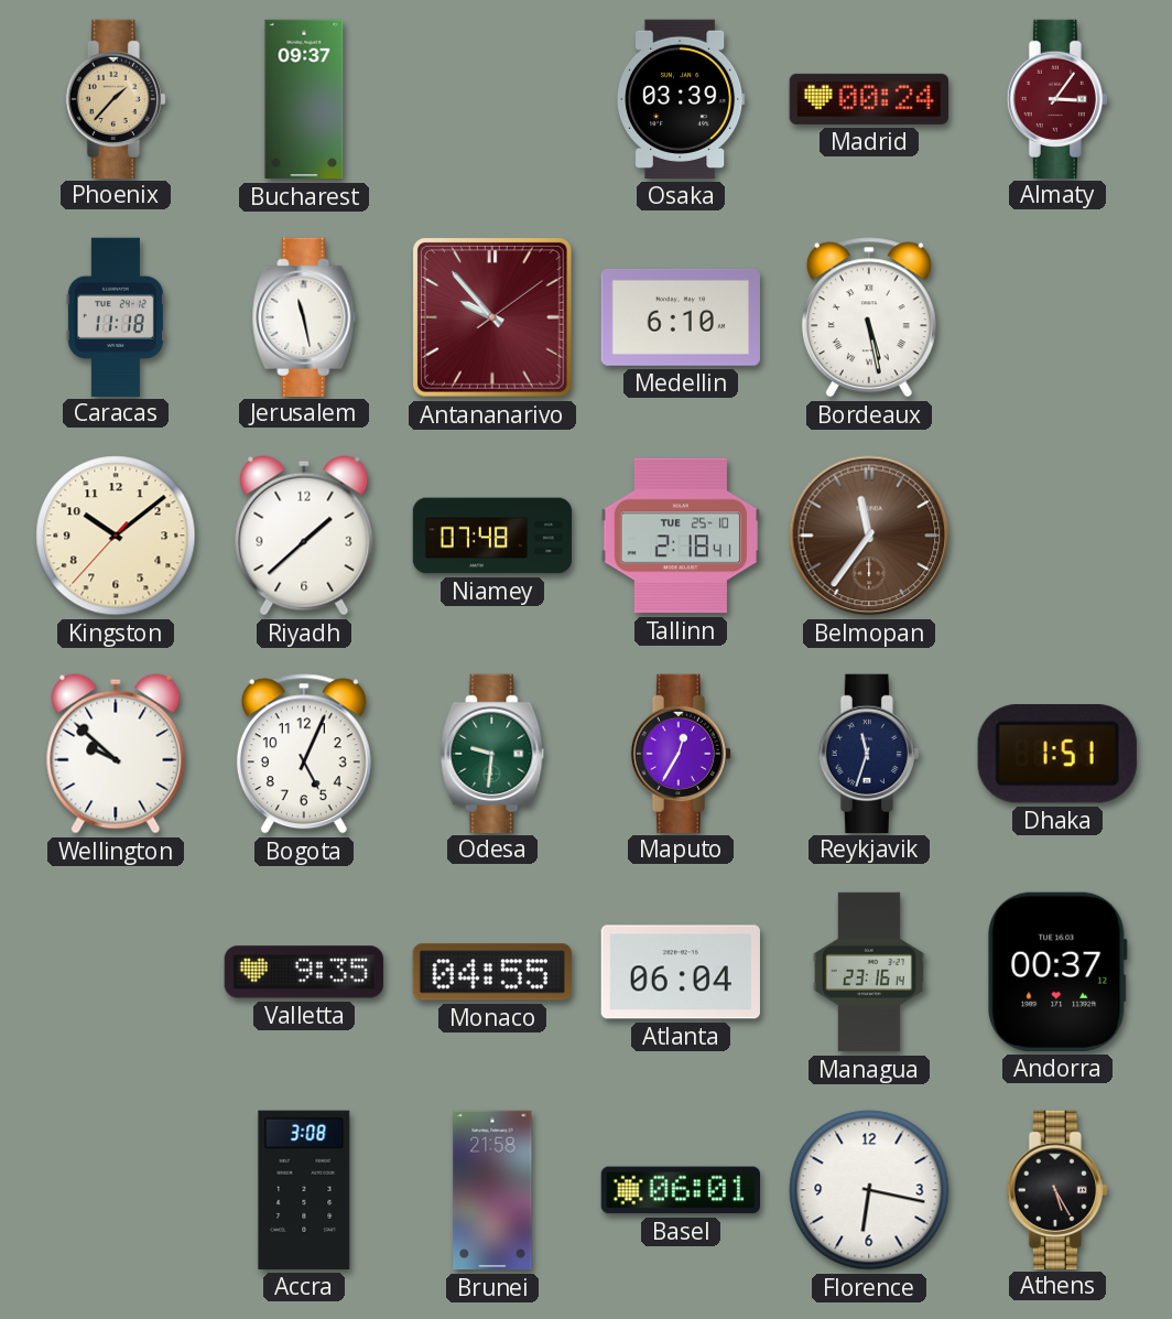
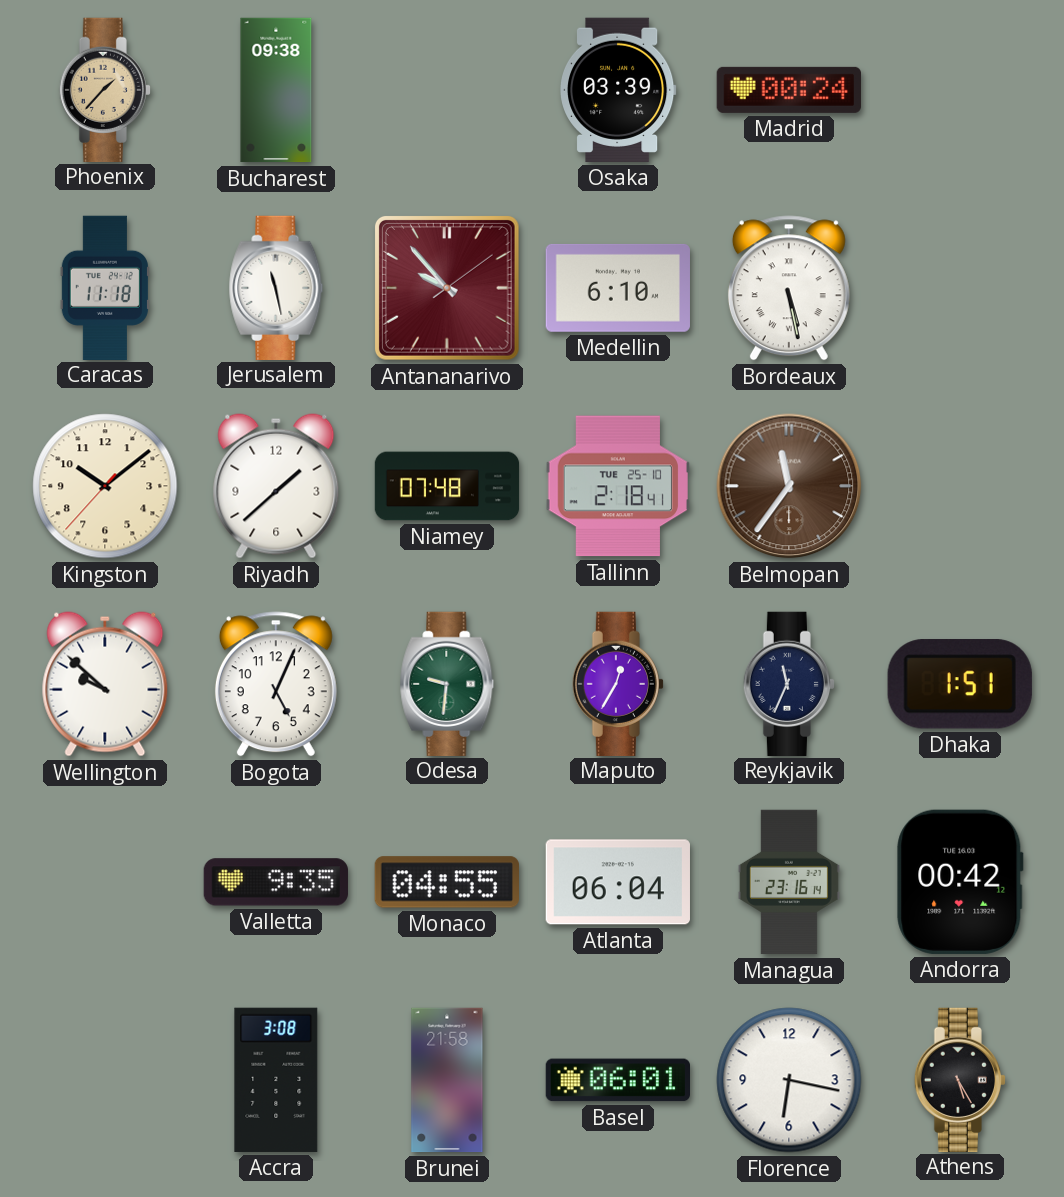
Bucharest: 09:37 -> 09:38 (276, 90)
Almaty: 3:06 -> none (1057, 98)
Reykjavik: 11:33 -> 11:34 (789, 683)
Andorra: 00:37 -> 00:42 (960, 882)
